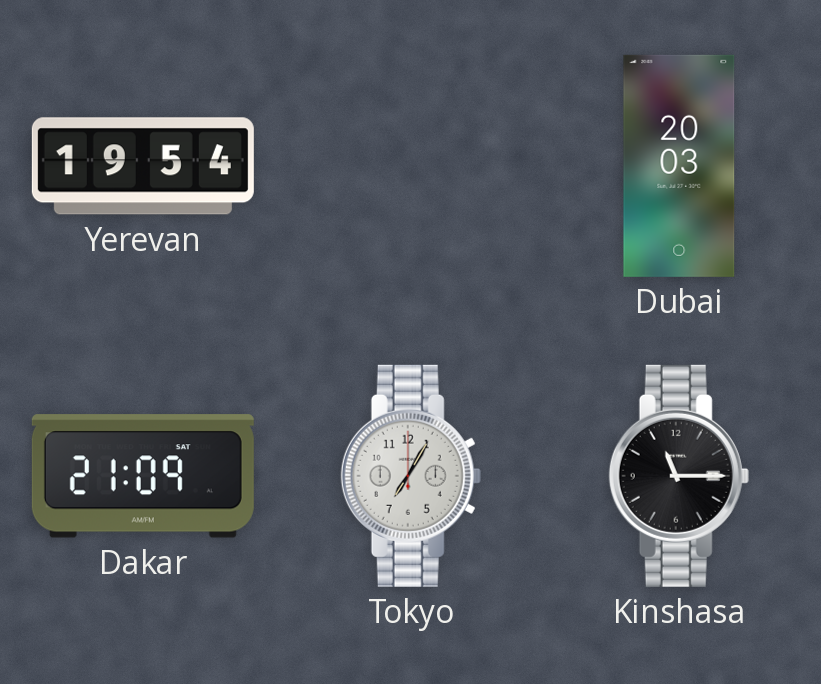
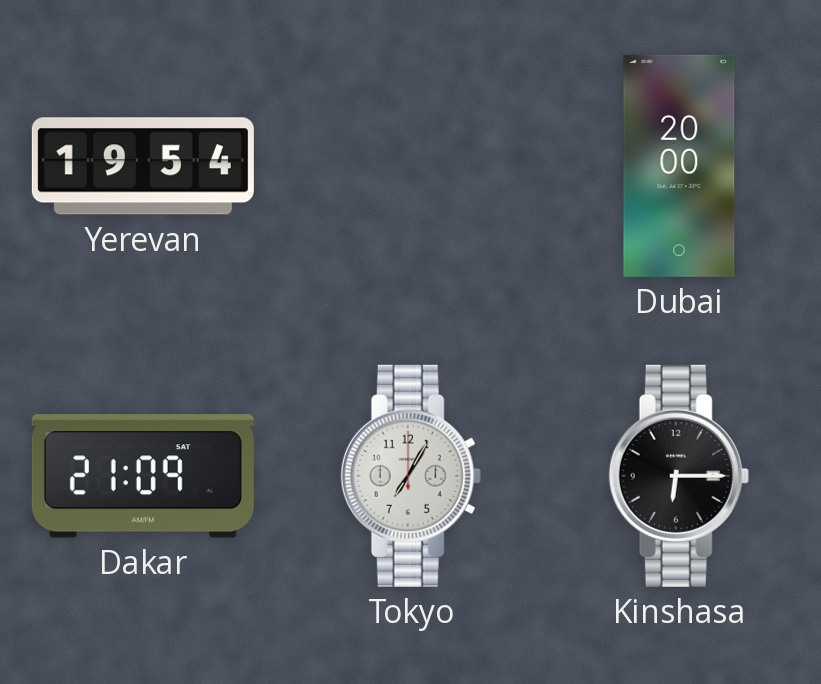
Dubai: 20:03 -> 20:00 (679, 166)
Kinshasa: 11:15 -> 6:15 (679, 476)
